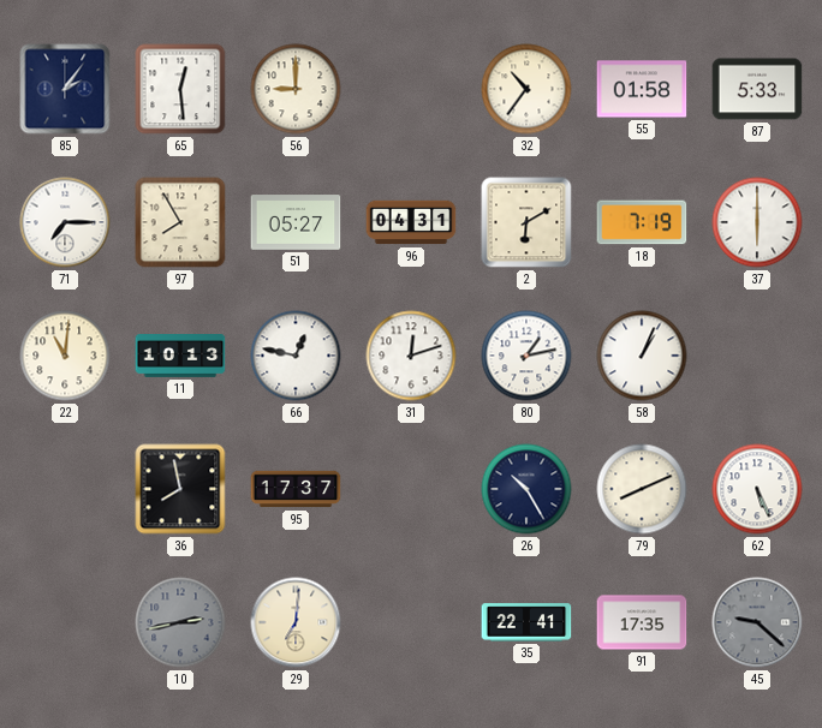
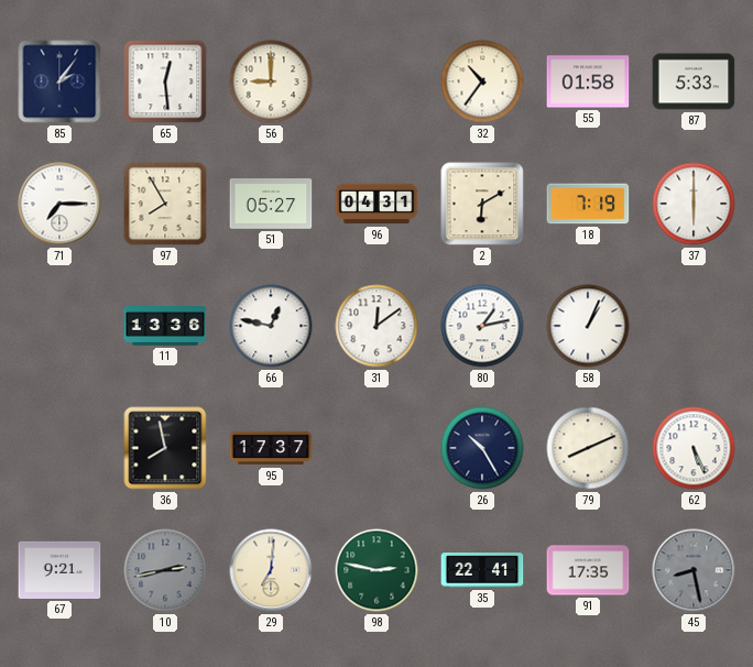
22: 11:01 -> none (65, 356)
11: 10:13 -> 13:36 (165, 327)
31: 12:12 -> 12:09 (376, 326)
67: none -> 9:21 (59, 570)
98: none -> 2:47 (376, 570)
45: 9:22 -> 8:28 (694, 570)
